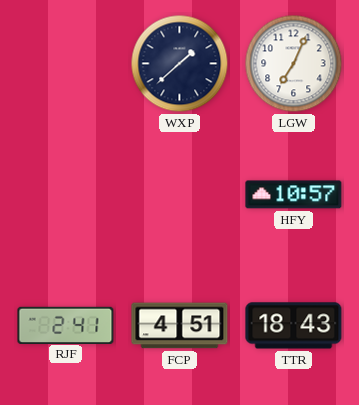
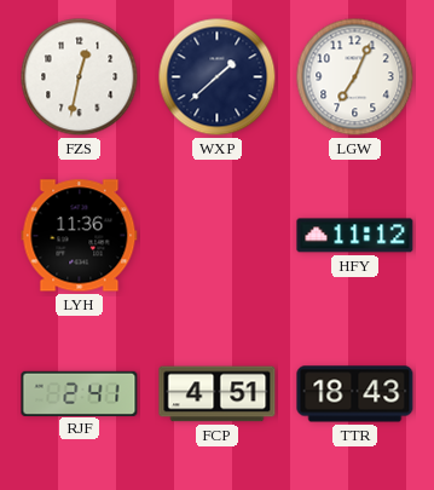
FZS: none -> 12:32 (80, 77)
LYH: none -> 11:36 (80, 236)
HFY: 10:57 -> 11:12 (355, 236)
